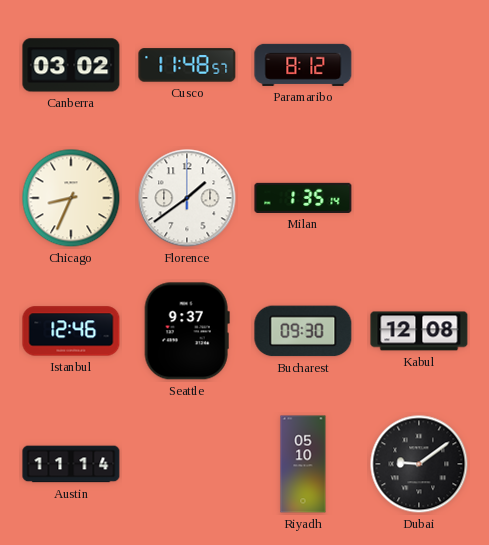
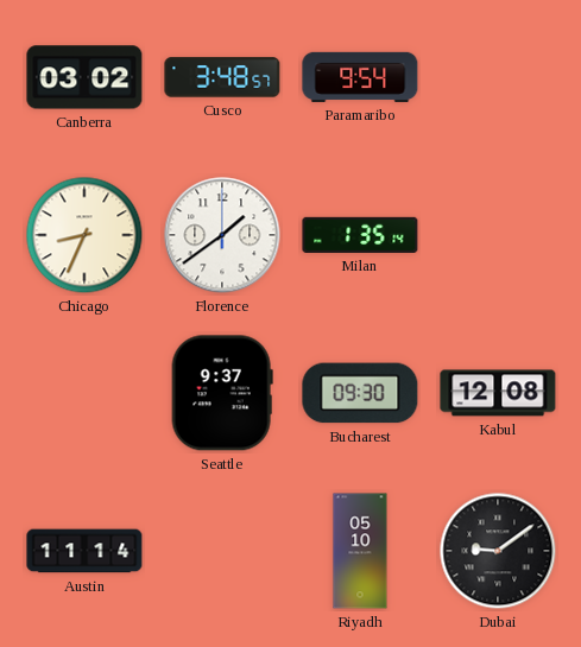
Cusco: 11:48 -> 3:48 (222, 77)
Paramaribo: 8:12 -> 9:54 (360, 77)
Istanbul: 12:46 -> none (71, 331)
